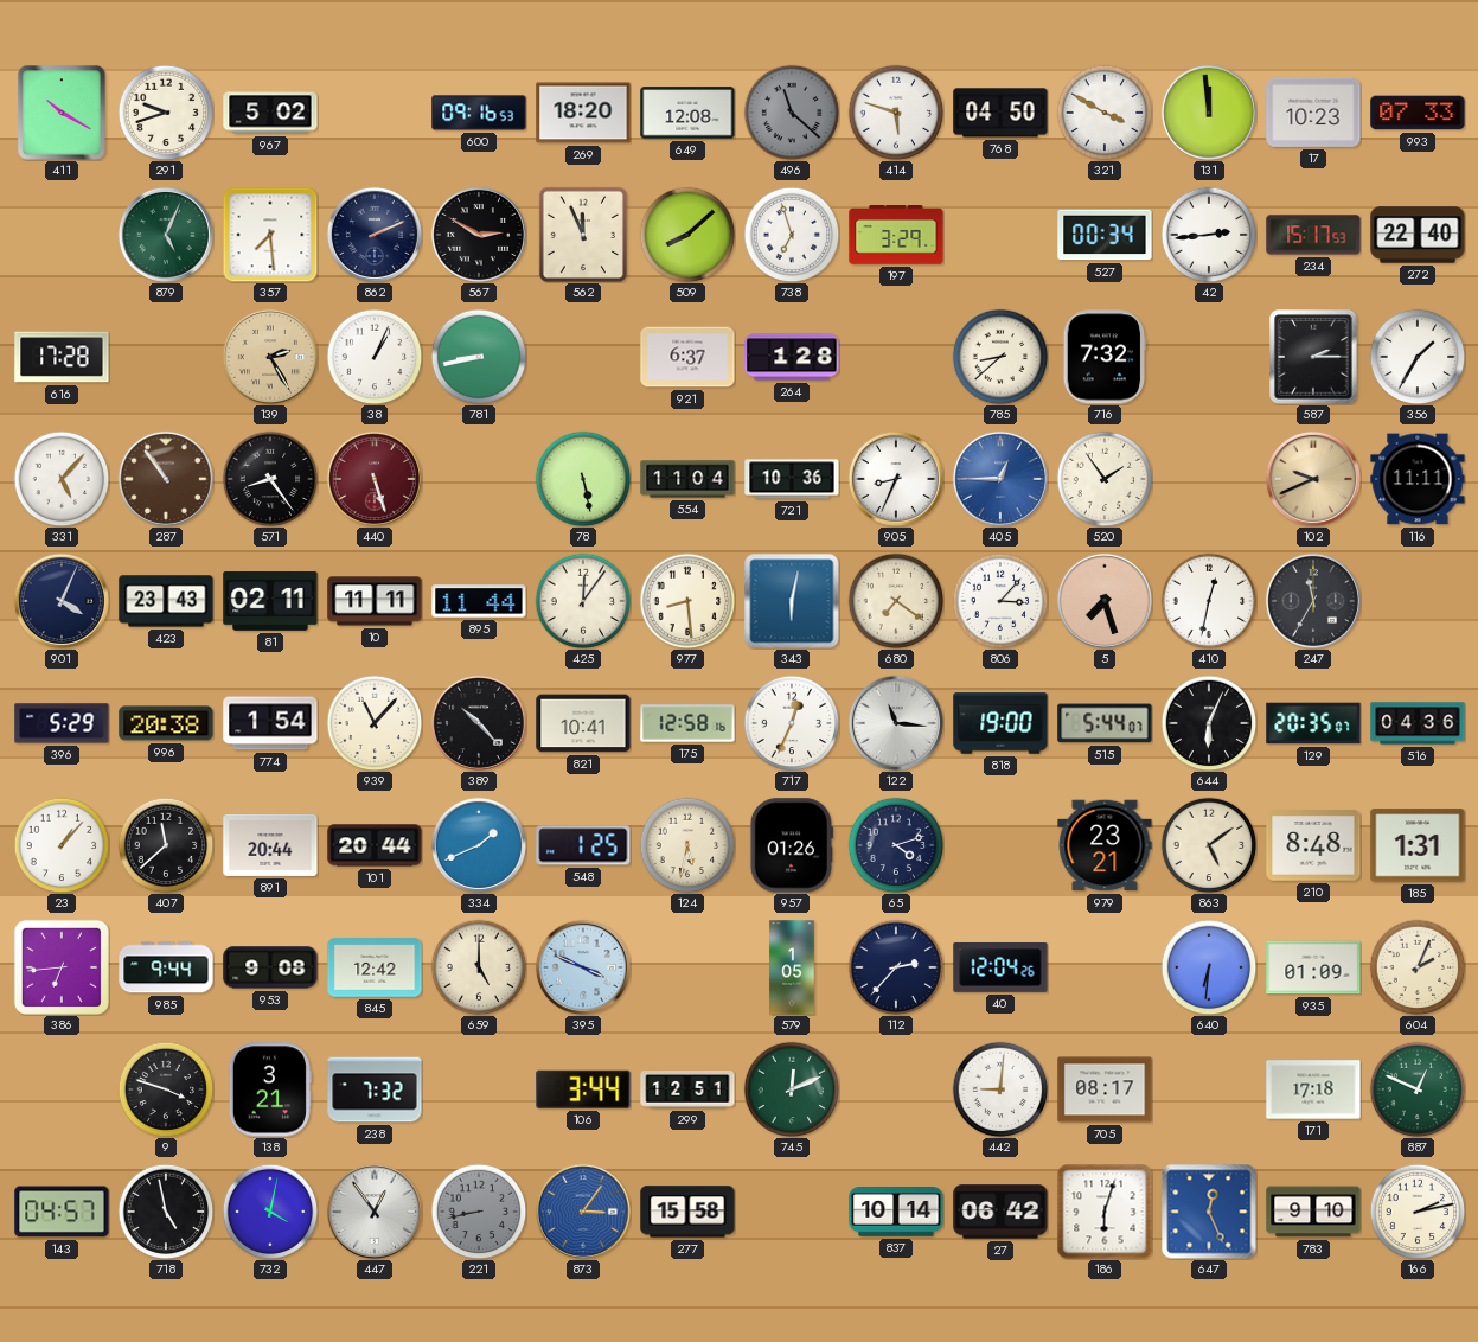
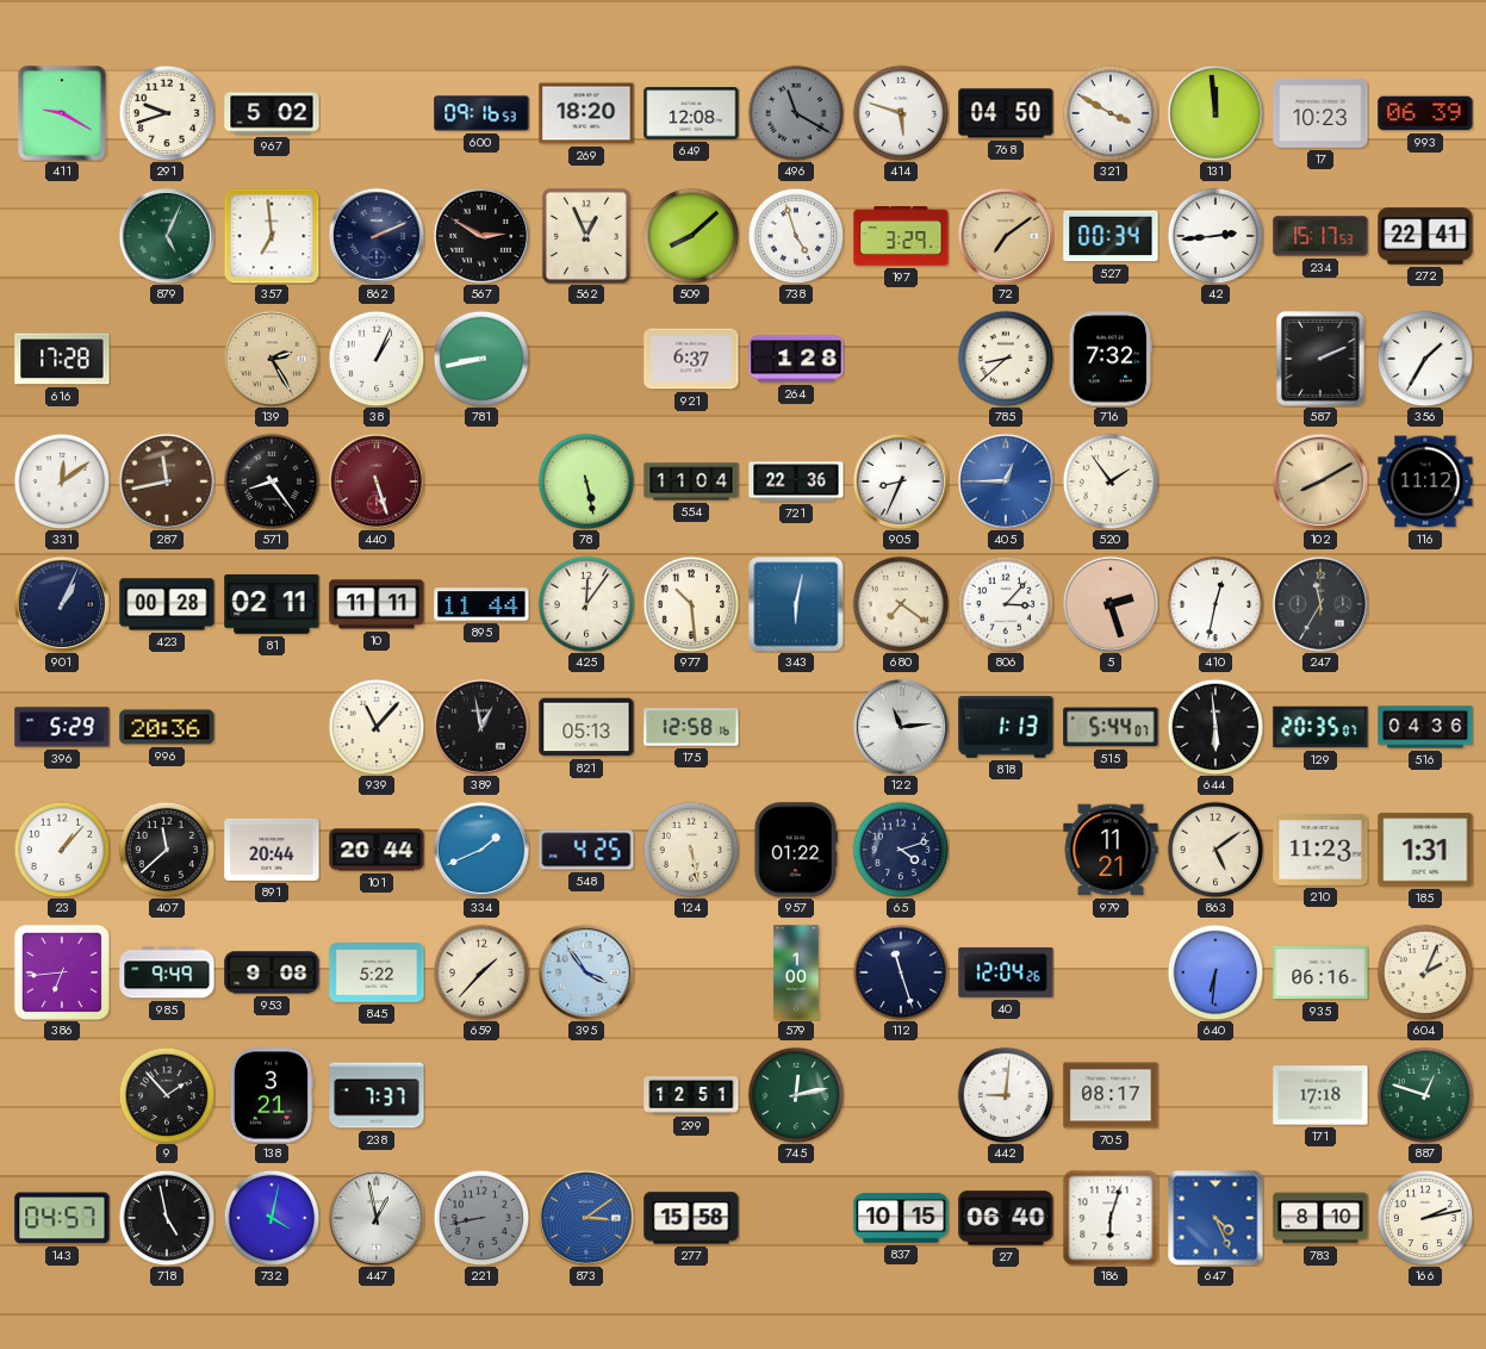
411: 10:20 -> 9:20 (62, 113)
496: 11:22 -> 11:20 (796, 113)
993: 07:33 -> 06:39 (1425, 113)
357: 7:29 -> 6:59 (272, 236)
562: 11:56 -> 12:56 (586, 236)
738: 6:57 -> 4:57 (796, 236)
72: none -> 7:09 (1006, 236)
272: 22:40 -> 22:41 (1425, 236)
587: 2:15 -> 2:11 (1320, 359)
331: 5:07 -> 12:09 (62, 481)
287: 10:54 -> 11:43 (167, 481)
721: 10:36 -> 22:36 (796, 481)
102: 9:41 -> 8:10 (1320, 481)
116: 11:11 -> 11:12 (1425, 481)
901: 4:04 -> 1:04 (62, 604)
423: 23:43 -> 00:28 (167, 604)
977: 8:29 -> 10:29 (691, 604)
5: 7:27 -> 2:27 (1111, 604)
996: 20:38 -> 20:36 (167, 727)
774: 1:54 -> none (270, 723)
389: 10:23 -> 12:58 (481, 727)
821: 10:41 -> 05:13 (586, 727)
717: 12:34 -> none (792, 723)
122: 11:16 -> 11:14 (901, 727)
818: 19:00 -> 1:13 (1006, 727)
644: 6:04 -> 5:59 (1215, 727)
548: 1:25 -> 4:25 (586, 850)
124: 5:32 -> 5:28 (691, 850)
957: 01:26 -> 01:22 (795, 850)
979: 23:21 -> 11:21 (1111, 850)
210: 8:48 -> 11:23 (1320, 850)
985: 9:44 -> 9:49 (167, 972)
845: 12:42 -> 5:22 (377, 972)
659: 5:00 -> 1:37 (481, 972)
395: 3:49 -> 3:54 (586, 972)
579: 1:05 -> 1:00 (796, 972)
112: 2:37 -> 11:27 (901, 972)
935: 01:09 -> 06:16 (1320, 972)
9: 3:48 -> 1:53 (167, 1095)
238: 7:32 -> 7:37 (377, 1095)
106: 3:44 -> none (583, 1089)
745: 12:11 -> 12:13 (796, 1095)
887: 12:49 -> 12:48 (1425, 1095)
447: 12:54 -> 12:58 (377, 1218)
873: 3:06 -> 3:09 (586, 1218)
837: 10:14 -> 10:15 (901, 1219)
27: 06:42 -> 06:40 (1006, 1218)
647: 12:26 -> 4:26 (1215, 1218)
783: 9:10 -> 8:10 (1320, 1218)
